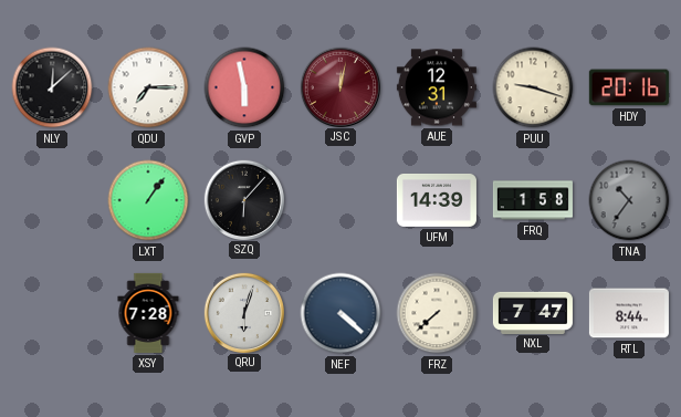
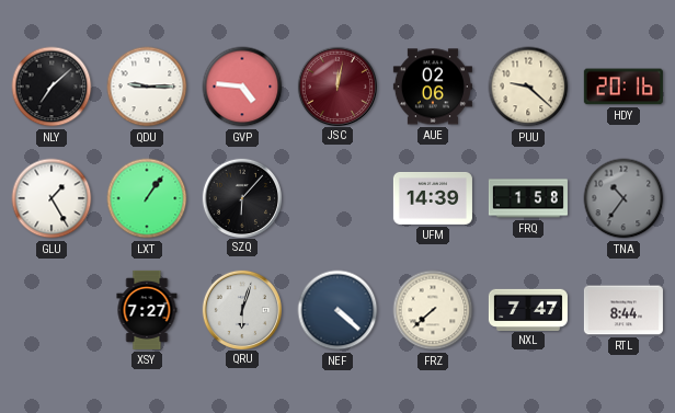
NLY: 12:08 -> 7:08 (52, 87)
QDU: 7:15 -> 9:15 (147, 87)
GVP: 5:58 -> 4:46 (242, 87)
AUE: 12:31 -> 02:06 (433, 87)
PUU: 9:18 -> 9:22 (528, 87)
GLU: none -> 1:25 (52, 198)
XSY: 7:28 -> 7:27 (147, 310)
